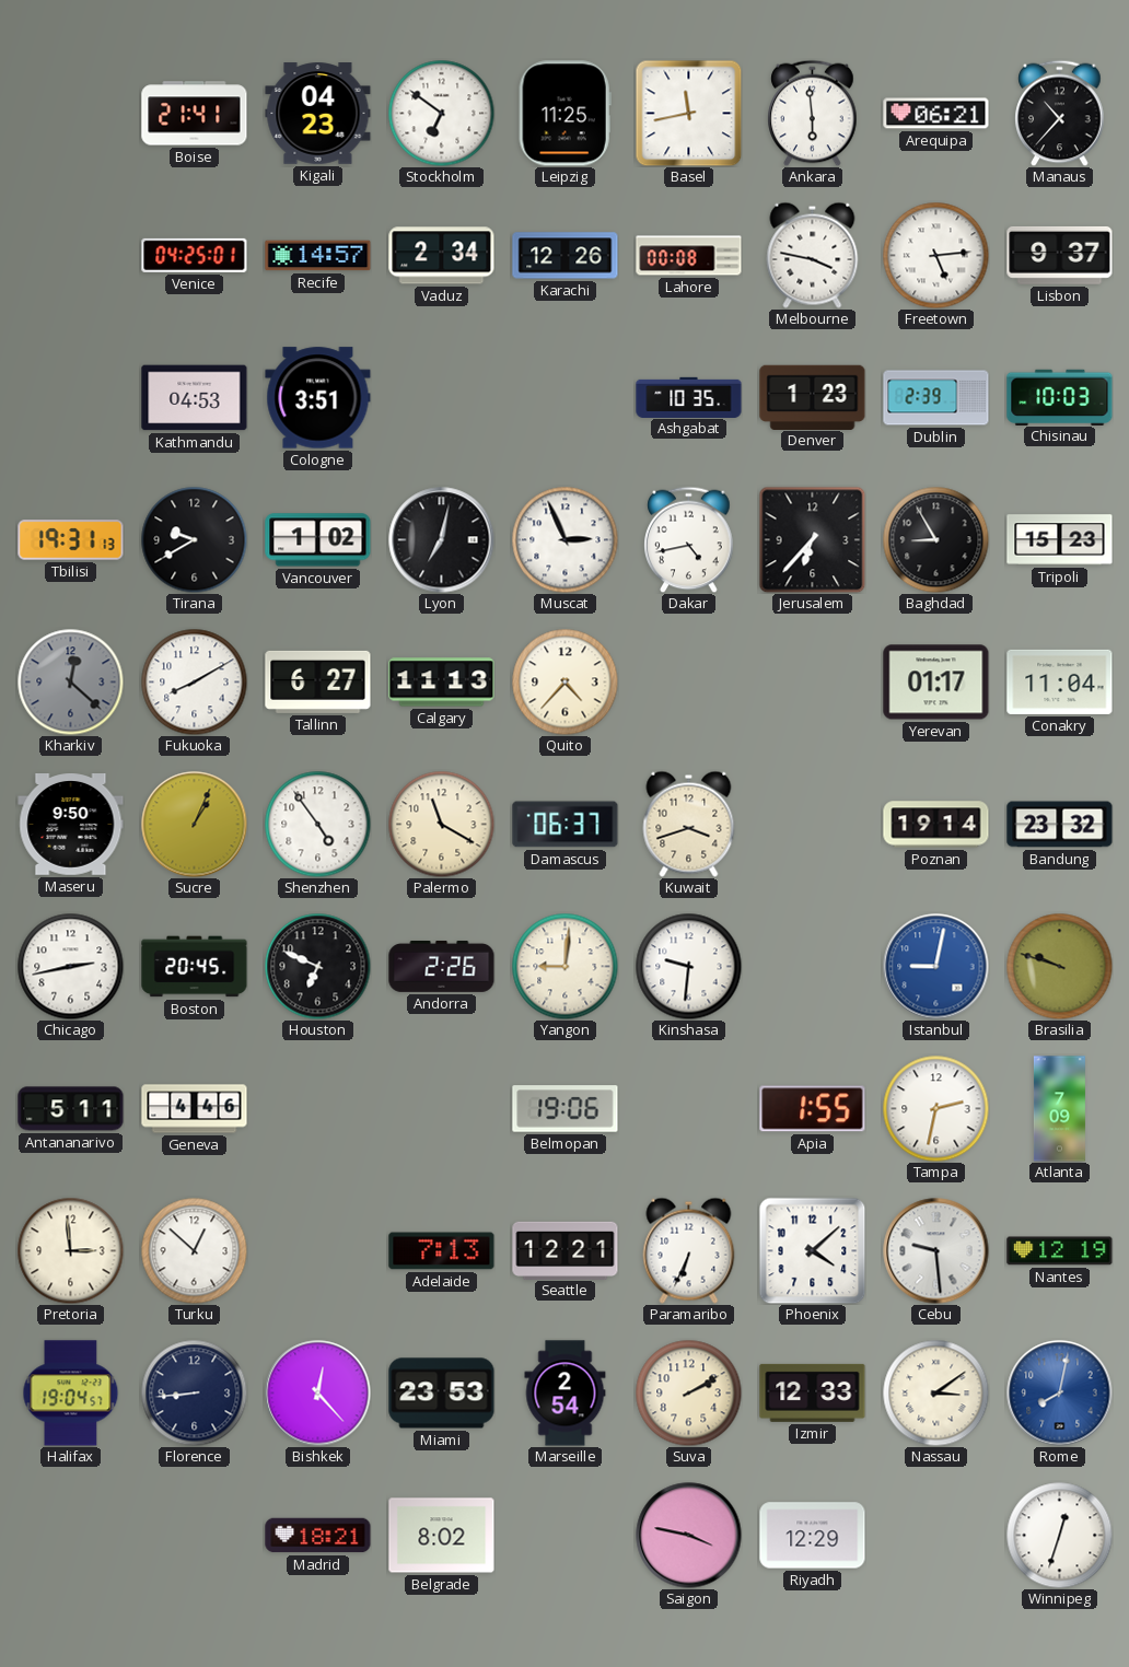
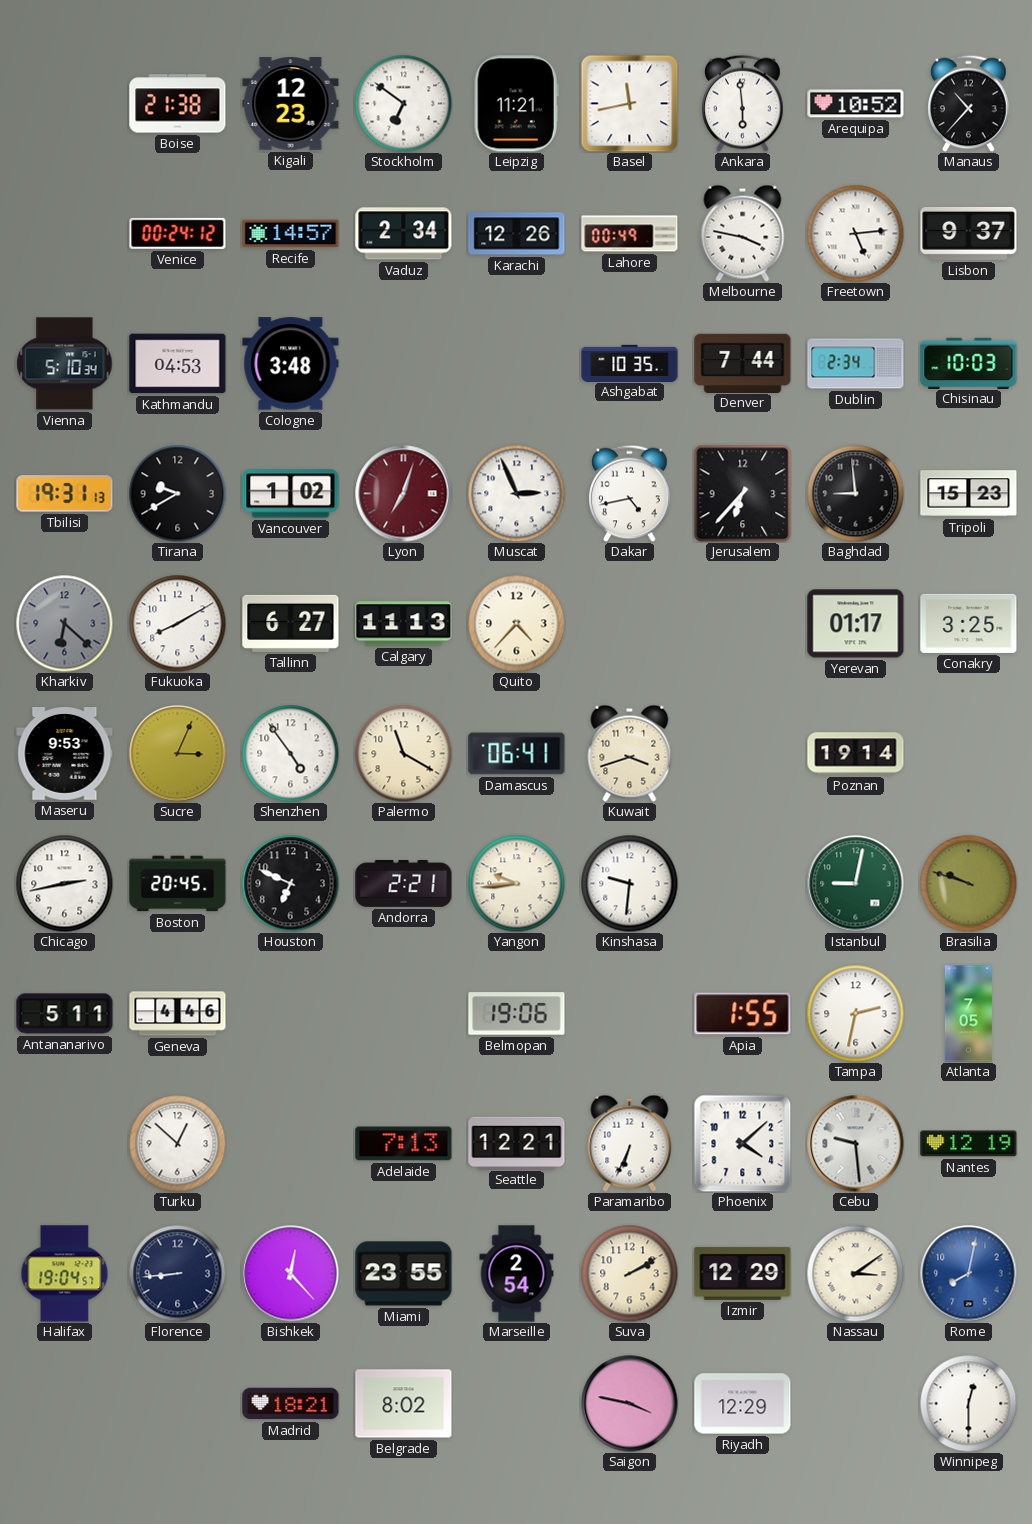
Boise: 21:41 -> 21:38 (178, 104)
Kigali: 04:23 -> 12:23 (291, 104)
Leipzig: 11:25 -> 11:21 (516, 104)
Arequipa: 06:21 -> 10:52 (856, 104)
Venice: 04:25 -> 00:24 (178, 233)
Lahore: 00:08 -> 00:49 (630, 234)
Vienna: none -> 5:10 (65, 364)
Cologne: 3:51 -> 3:48 (291, 364)
Denver: 1:23 -> 7:44 (743, 363)
Dublin: 2:39 -> 2:34 (856, 364)
Lyon: 7:02 -> 7:03 (404, 494)
Lyon dial: black -> burgundy (404, 494)
Baghdad: 8:55 -> 8:59 (855, 493)
Kharkiv: 12:22 -> 6:22 (64, 623)
Conakry: 11:04 -> 3:25 (969, 623)
Maseru: 9:50 -> 9:53 (65, 754)
Sucre: 1:04 -> 3:04 (178, 754)
Damascus: 06:37 -> 06:41 (517, 754)
Bandung: 23:32 -> none (1060, 825)
Andorra: 2:26 -> 2:21 (404, 883)
Yangon: 9:01 -> 9:44 (516, 883)
Istanbul dial: blue -> green (856, 884)
Atlanta: 7:09 -> 7:05 (968, 1014)
Pretoria: 2:59 -> none (70, 1250)
Miami: 23:53 -> 23:55 (404, 1274)
Izmir: 12:33 -> 12:29 (743, 1273)
Winnipeg: 12:33 -> 12:30 (968, 1403)
